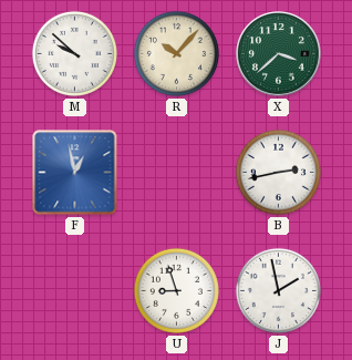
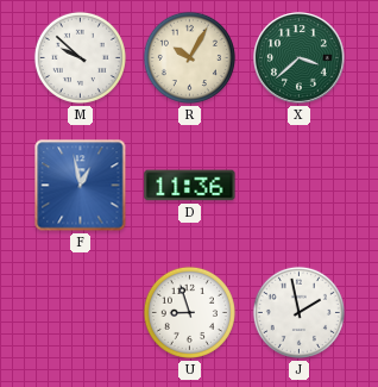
R: 10:07 -> 10:05 (189, 57)
D: none -> 11:36 (190, 186)
B: 2:43 -> none (278, 172)
